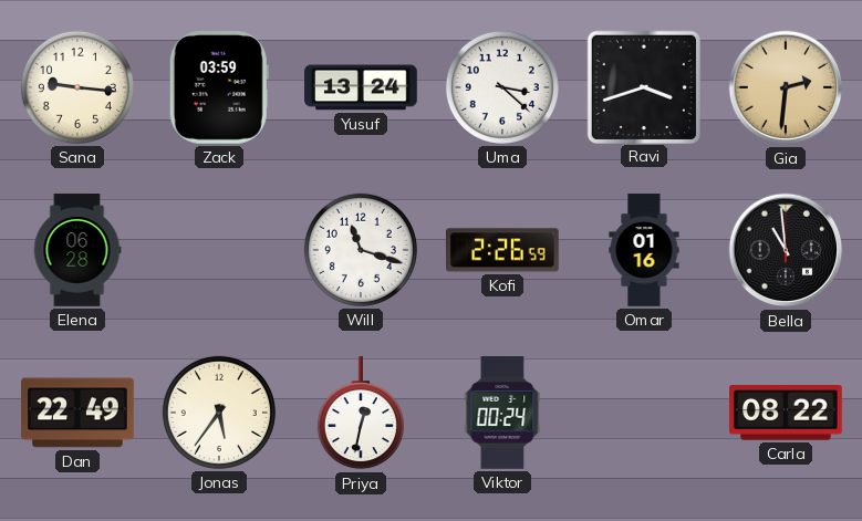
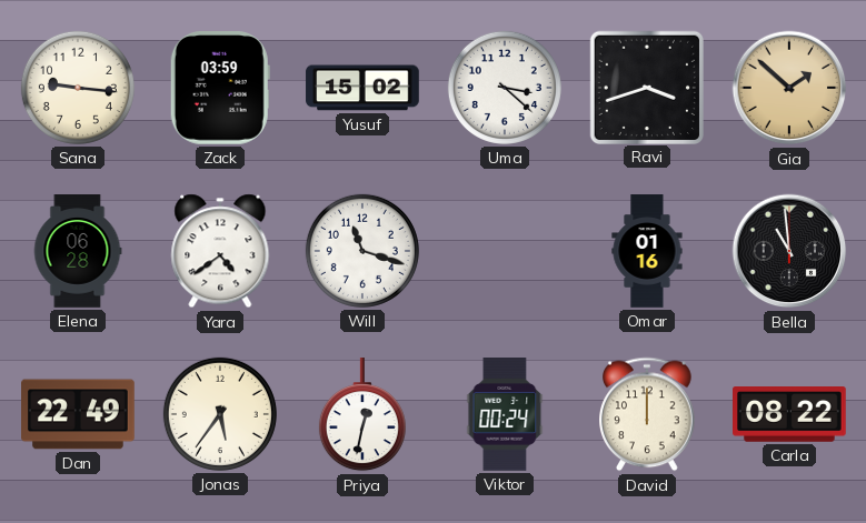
Yusuf: 13:24 -> 15:02 (362, 88)
Gia: 2:31 -> 1:52 (789, 88)
Yara: none -> 4:39 (220, 251)
Kofi: 2:26 -> none (503, 250)
David: none -> 12:00 (648, 414)
